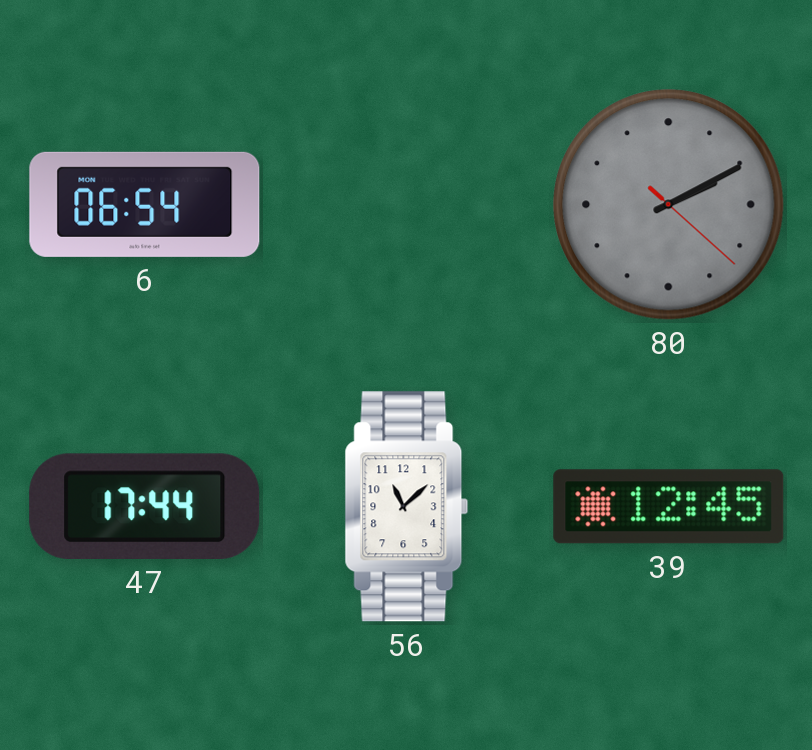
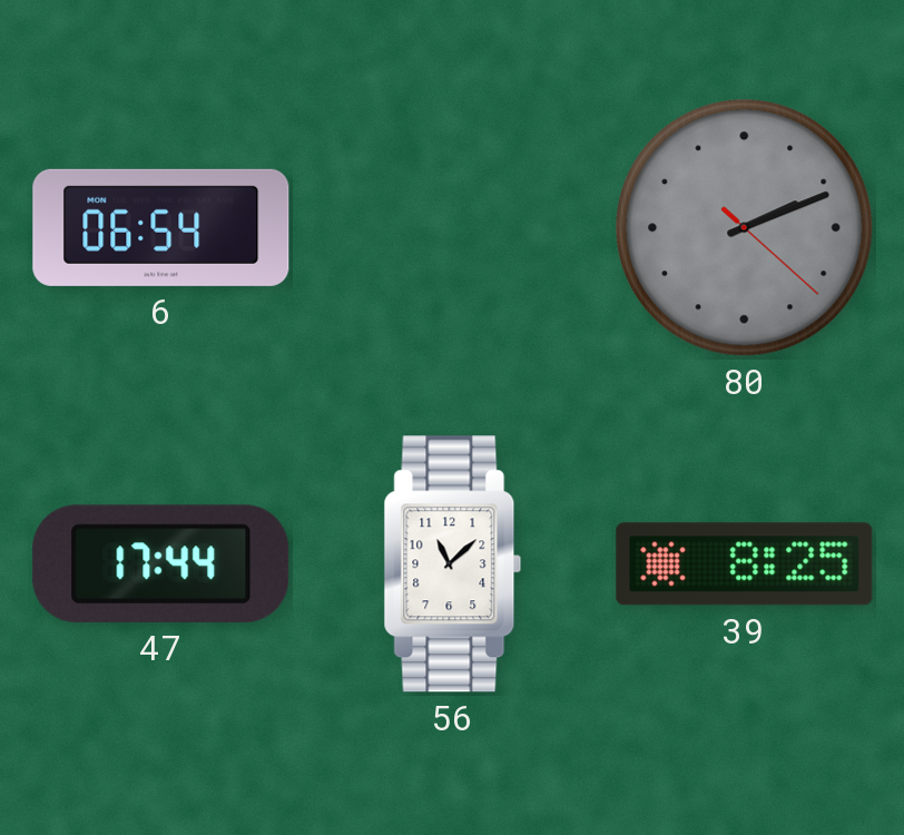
80: 2:10 -> 2:11 (745, 228)
39: 12:45 -> 8:25 (745, 564)
